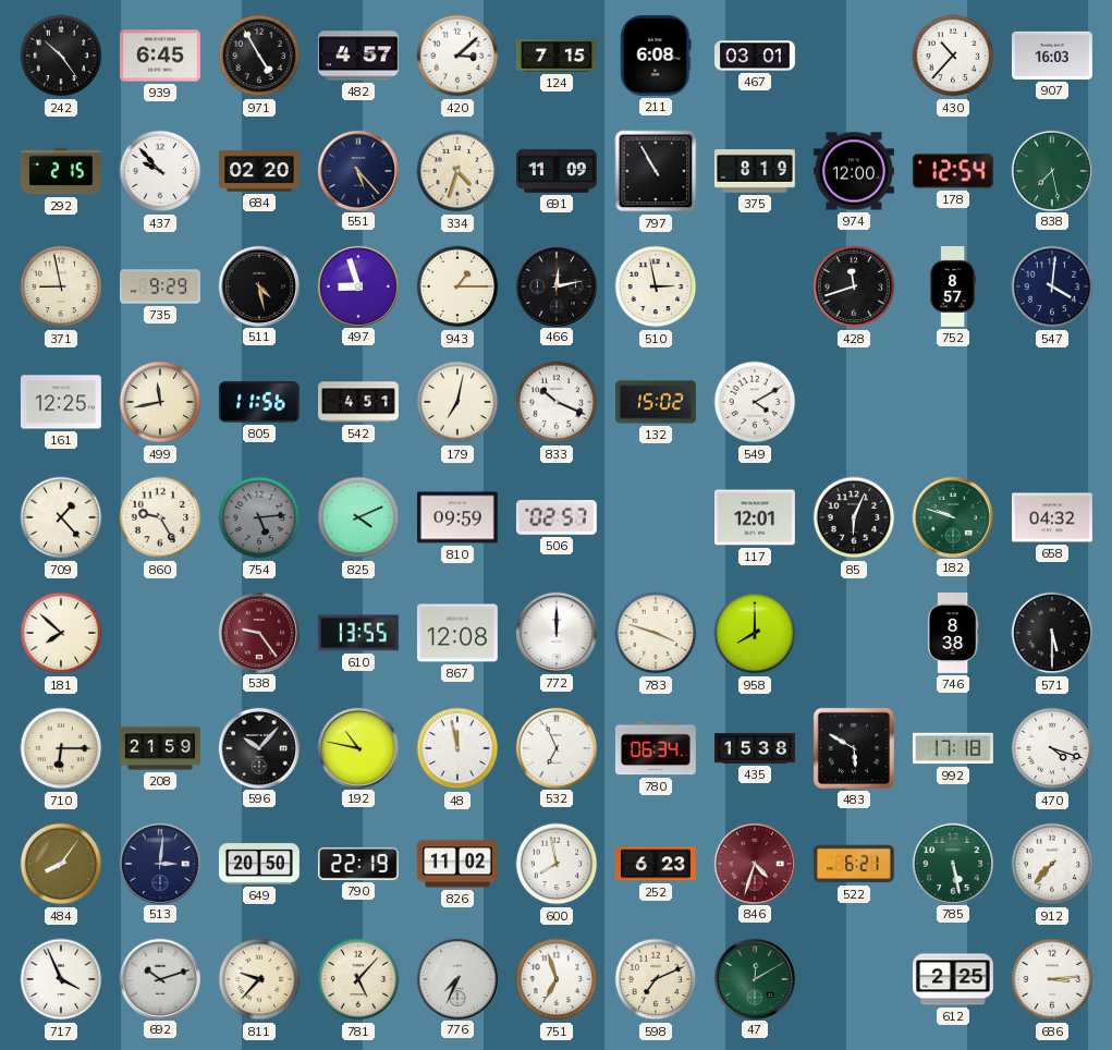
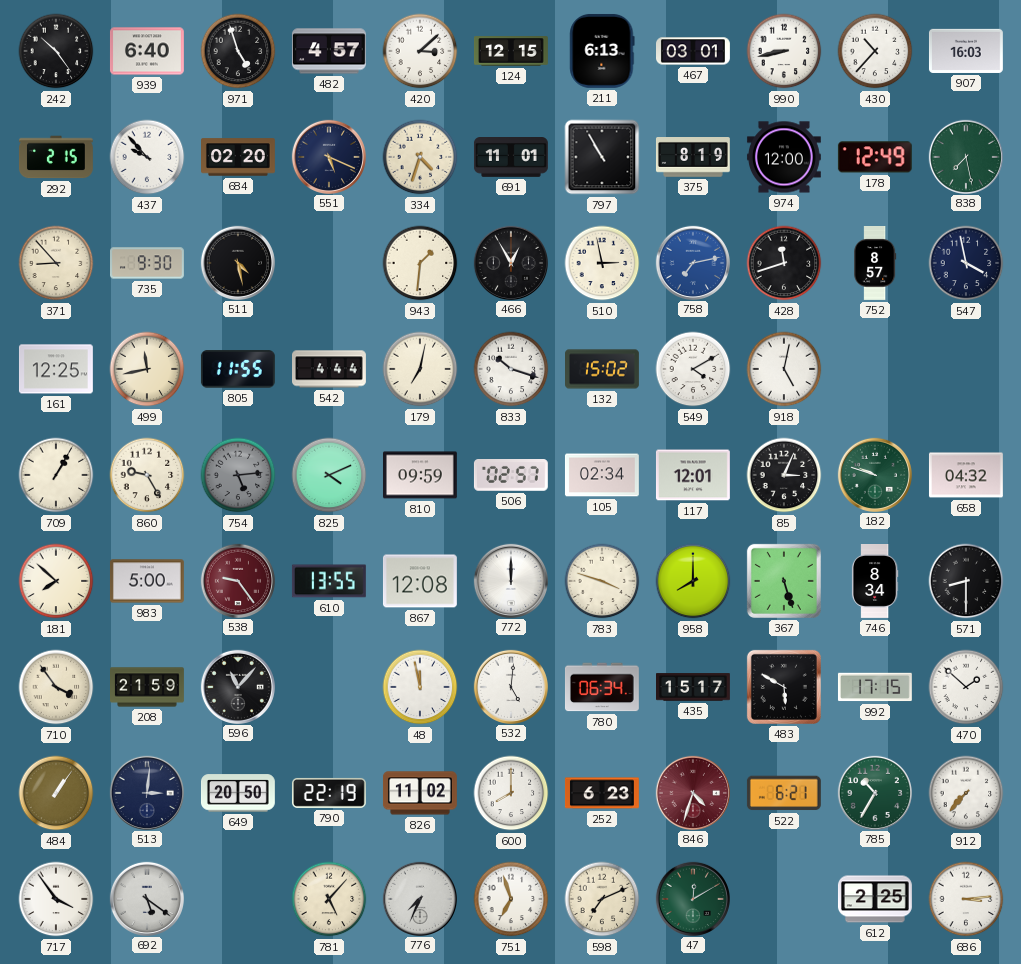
939: 6:45 -> 6:40 (147, 51)
971: 4:55 -> 4:57 (238, 51)
124: 7:15 -> 12:15 (511, 51)
211: 6:08 -> 6:13 (602, 51)
990: none -> 8:43 (784, 51)
551: 5:23 -> 5:19 (328, 156)
691: 11:09 -> 11:01 (511, 158)
178: 12:54 -> 12:49 (875, 157)
371: 8:58 -> 8:53 (56, 263)
735: 9:29 -> 9:30 (148, 263)
497: 8:57 -> none (357, 285)
943: 1:15 -> 1:31 (420, 263)
466: 12:13 -> 12:55 (510, 262)
758: none -> 7:13 (692, 262)
547: 4:01 -> 3:58 (966, 263)
805: 11:56 -> 11:55 (238, 369)
542: 4:51 -> 4:44 (330, 369)
833: 10:19 -> 10:18 (511, 369)
918: none -> 5:02 (784, 369)
709: 1:23 -> 1:05 (56, 475)
105: none -> 02:34 (602, 475)
85: 6:04 -> 3:04 (784, 475)
983: none -> 5:00 (147, 581)
367: none -> 5:27 (784, 581)
746: 8:38 -> 8:34 (875, 582)
571: 5:30 -> 8:30 (966, 581)
710: 6:15 -> 3:54 (56, 687)
596: 10:07 -> 11:07 (237, 686)
192: 10:47 -> none (357, 747)
532: 6:56 -> 5:01 (510, 686)
435: 15:38 -> 15:17 (694, 687)
992: 17:18 -> 17:15 (875, 687)
470: 4:18 -> 1:52 (966, 687)
484: 8:06 -> 1:06 (56, 793)
600: 7:58 -> 8:00 (511, 793)
785: 5:28 -> 10:35 (874, 792)
717: 3:56 -> 3:54 (56, 899)
692: 10:12 -> 5:21 (146, 898)
811: 9:37 -> none (259, 979)
